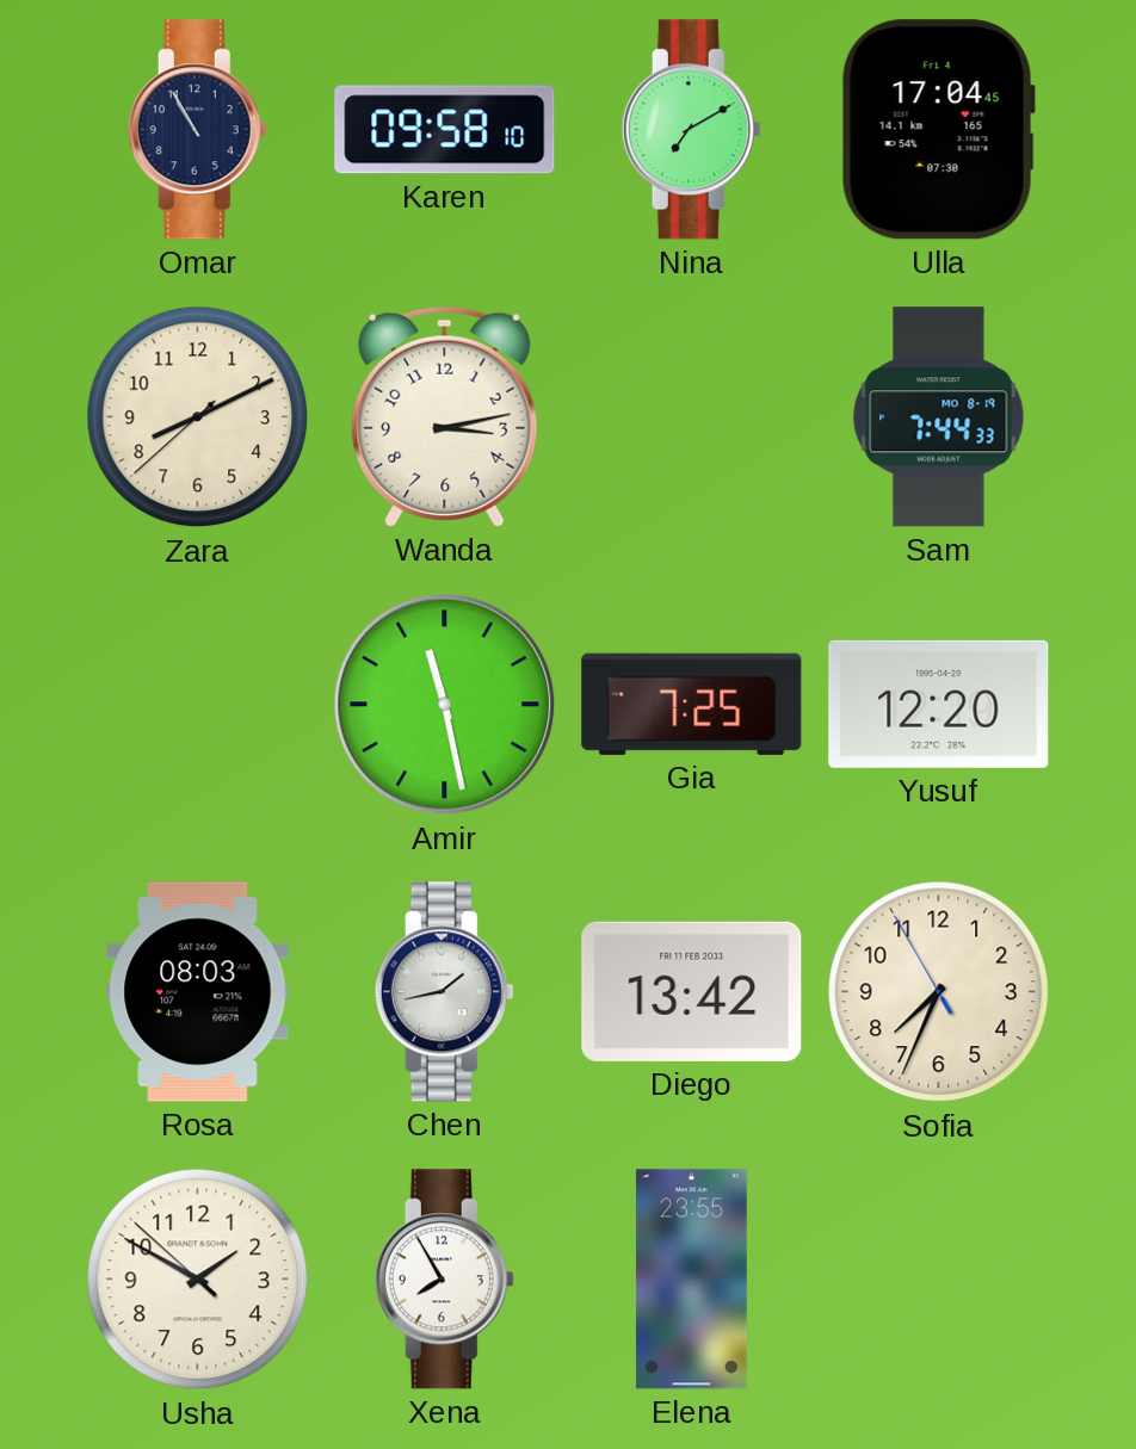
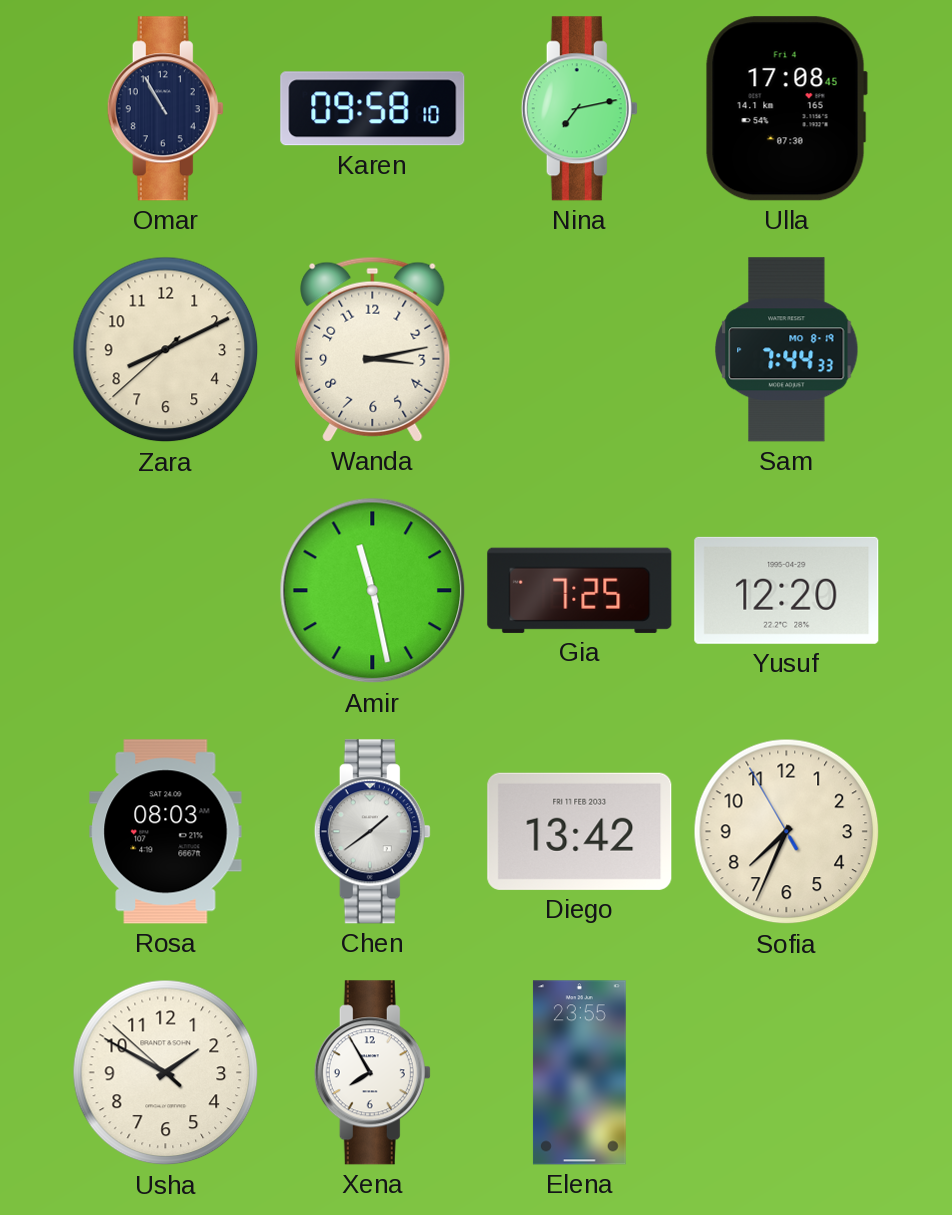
Nina: 7:10 -> 7:13 (579, 109)
Ulla: 17:04 -> 17:08 (786, 109)
Chen: 1:43 -> 1:39 (372, 832)
